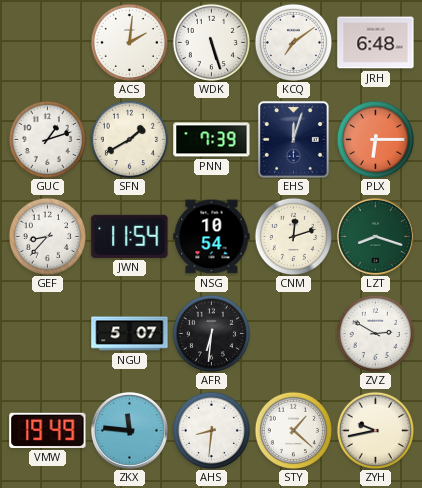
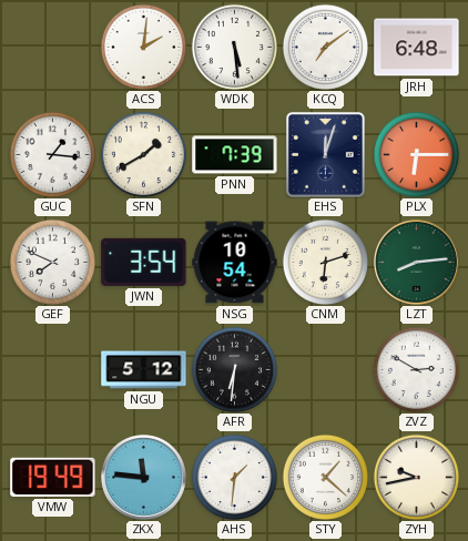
WDK: 5:27 -> 5:29 (234, 47)
GUC: 1:12 -> 1:16 (52, 154)
GEF: 8:37 -> 7:49 (52, 262)
JWN: 11:54 -> 3:54 (144, 262)
CNM: 12:12 -> 6:12 (325, 262)
LZT: 8:18 -> 8:14 (416, 262)
NGU: 5:07 -> 5:12 (144, 370)
AHS: 8:31 -> 1:31 (234, 477)
